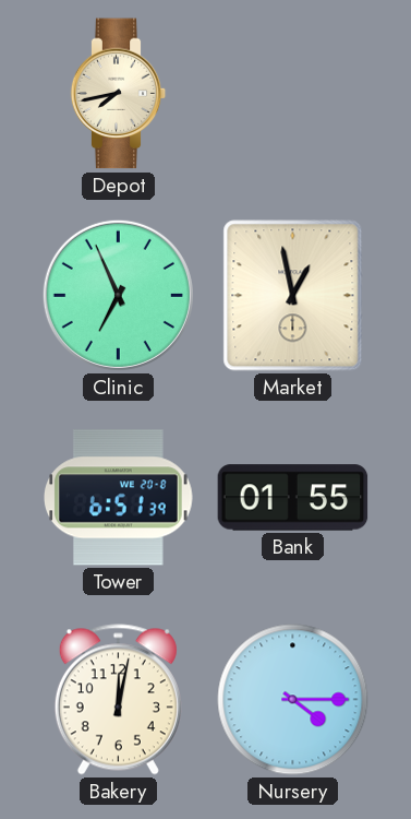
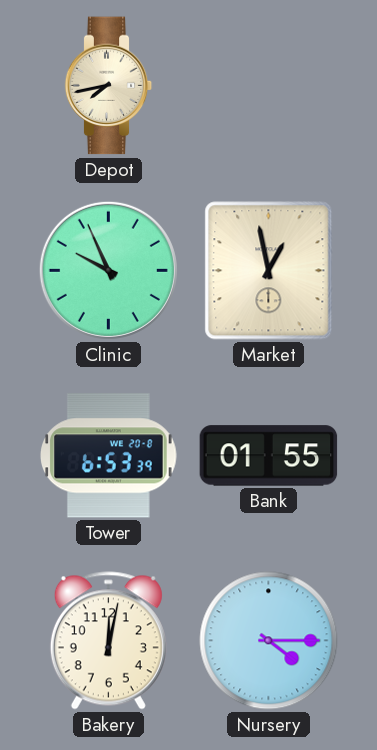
Clinic: 6:56 -> 9:56 (108, 270)
Tower: 6:51 -> 6:53 (109, 456)
